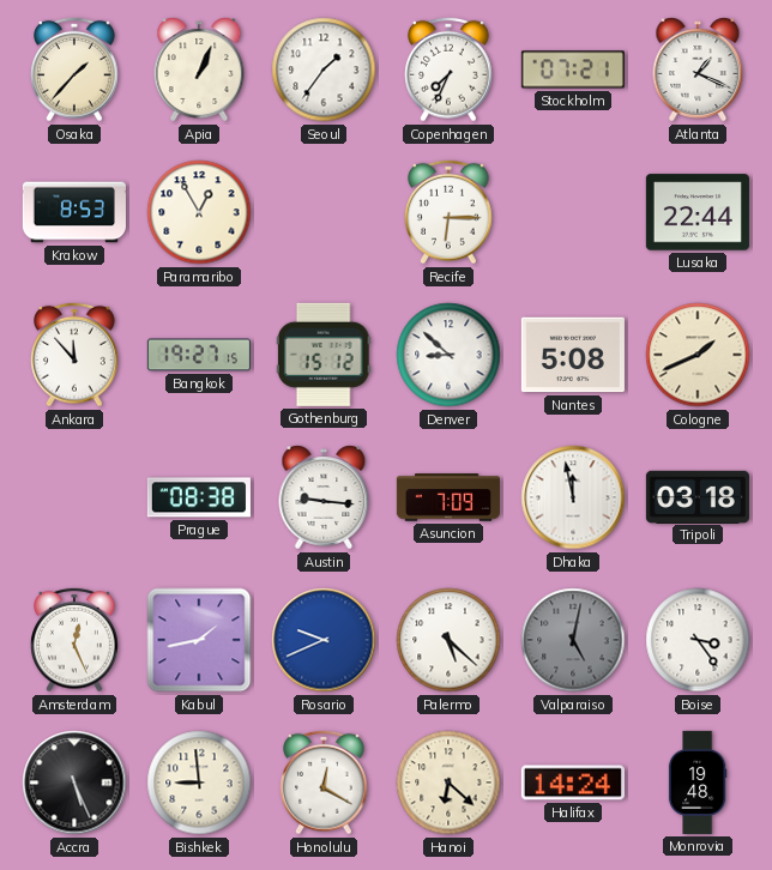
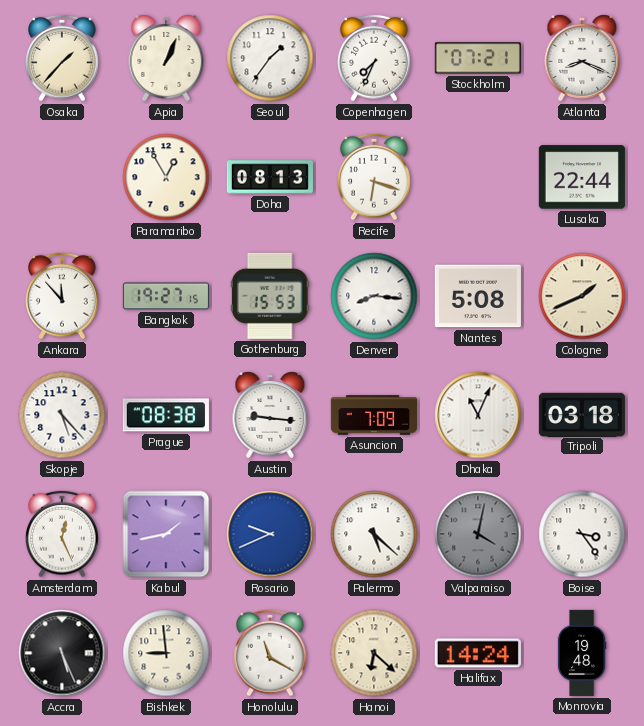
Atlanta: 1:19 -> 8:19 (582, 58)
Krakow: 8:53 -> none (74, 212)
Doha: none -> 08:13 (270, 177)
Recife: 6:15 -> 6:18 (375, 177)
Gothenburg: 15:12 -> 15:53 (270, 296)
Denver: 8:52 -> 8:16 (374, 296)
Skopje: none -> 5:23 (62, 415)
Dhaka: 11:58 -> 11:04 (478, 415)
Valparaiso: 5:02 -> 4:02 (478, 534)
Honolulu: 12:20 -> 11:20 (271, 653)
